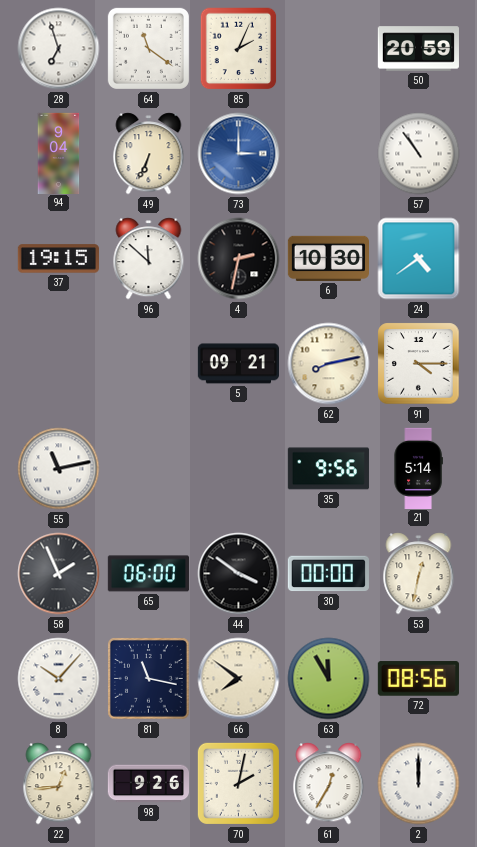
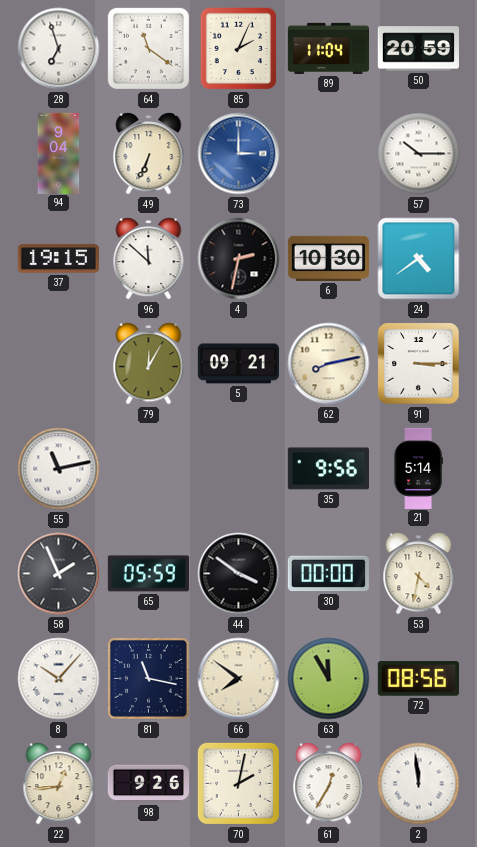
89: none -> 11:04 (328, 48)
57: 10:54 -> 10:15 (419, 154)
79: none -> 12:05 (149, 364)
91: 4:15 -> 3:15 (419, 364)
65: 06:00 -> 05:59 (148, 574)
53: 12:32 -> 4:32 (419, 574)
2: 12:00 -> 11:59 (419, 784)
